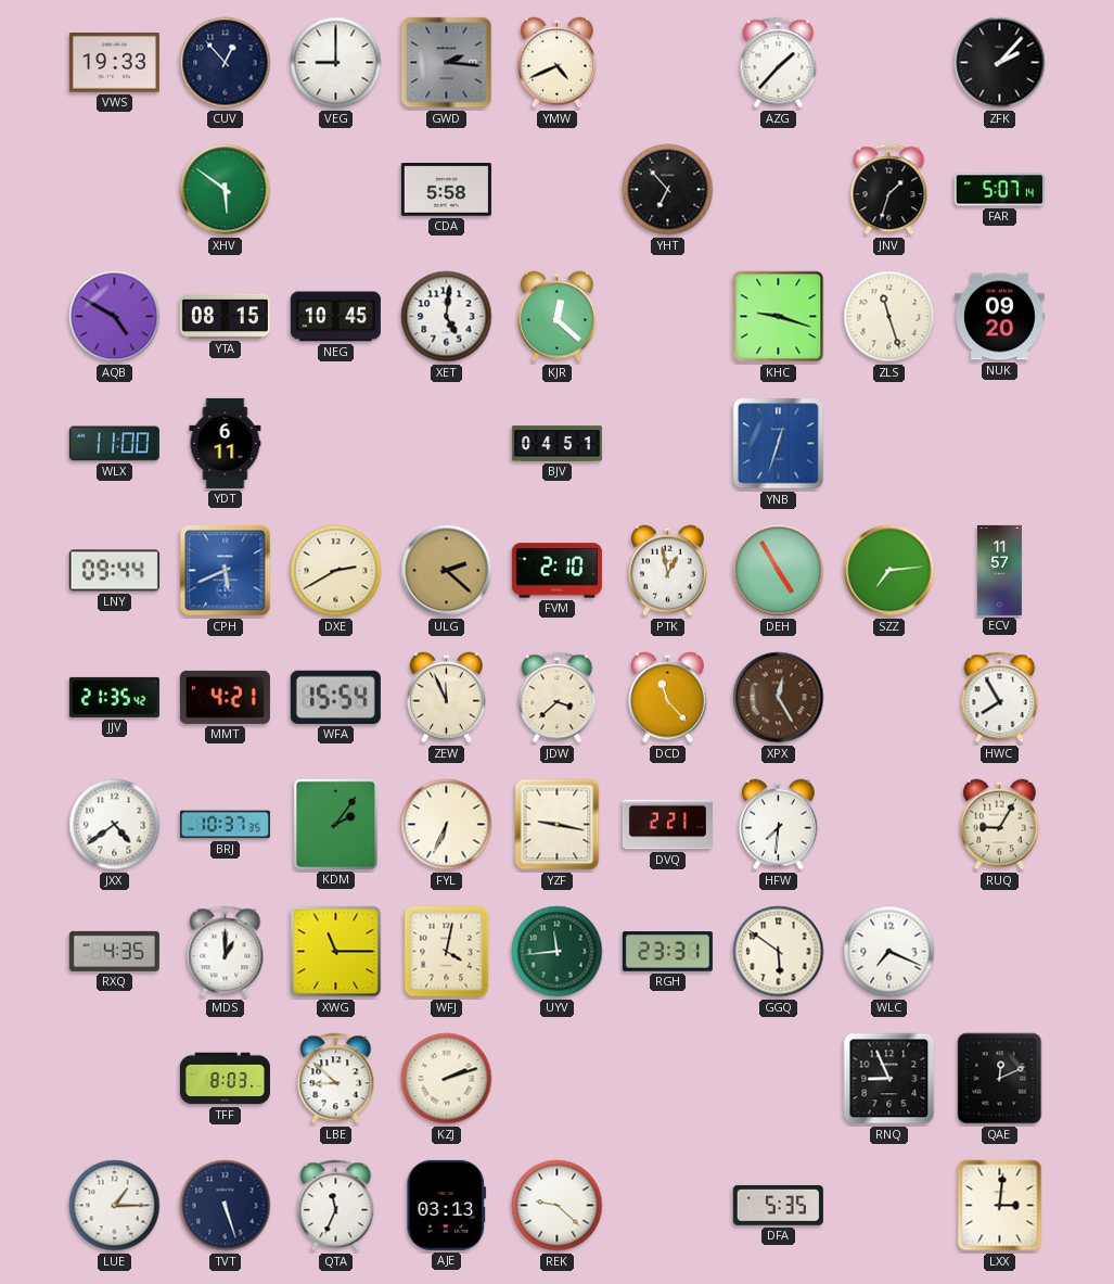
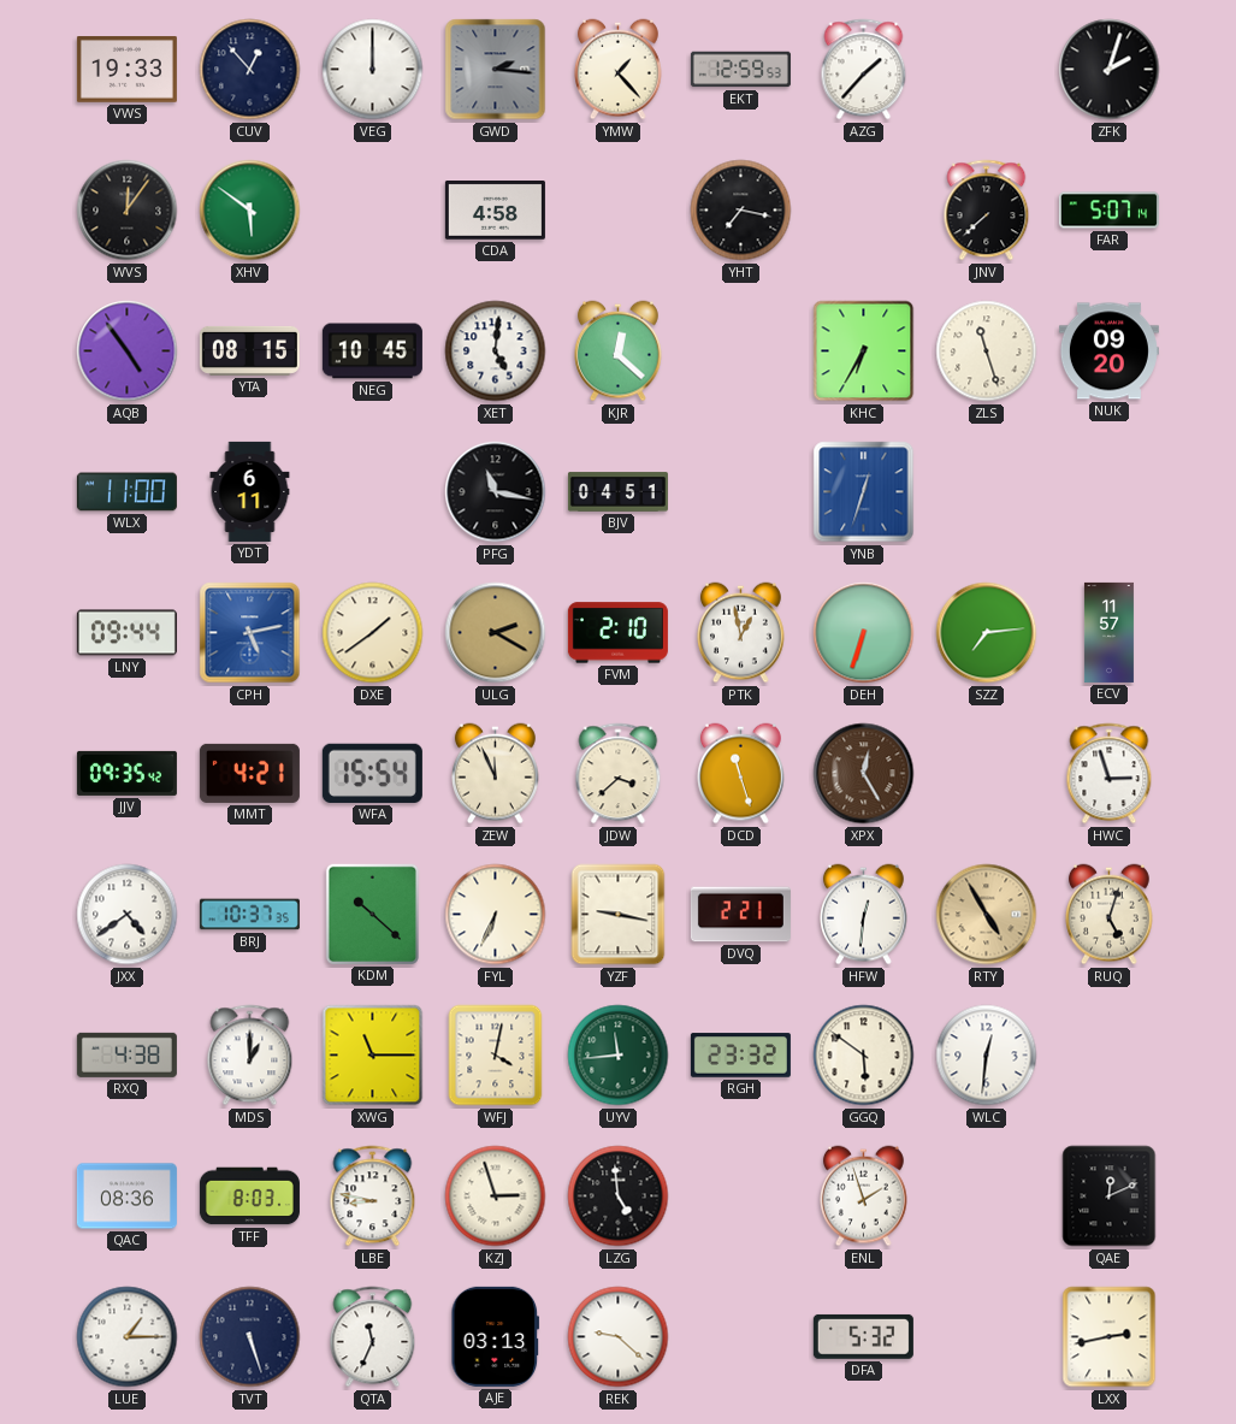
VEG: 9:00 -> 12:00 (373, 70)
YMW: 4:41 -> 1:23 (619, 70)
EKT: none -> 12:59 (740, 70)
ZFK: 2:07 -> 2:03 (1110, 70)
WVS: none -> 12:06 (128, 211)
CDA: 5:58 -> 4:58 (495, 211)
YHT: 6:53 -> 7:17 (741, 211)
JNV: 1:33 -> 7:38 (987, 211)
AQB: 4:50 -> 4:54 (128, 351)
KHC: 9:18 -> 6:35 (864, 351)
PFG: none -> 11:17 (496, 492)
CPH: 5:41 -> 5:13 (250, 633)
DXE: 2:40 -> 1:39 (373, 633)
ULG: 2:22 -> 2:20 (496, 633)
DEH: 4:55 -> 6:33 (864, 633)
JJV: 21:35 -> 09:35 (126, 773)
DCD: 11:23 -> 11:27 (741, 774)
HWC: 7:55 -> 2:57 (1110, 774)
KDM: 2:06 -> 10:22 (372, 914)
HFW: 7:31 -> 12:31 (864, 915)
RTY: none -> 4:55 (987, 915)
RUQ: 9:05 -> 5:03 (1110, 915)
RXQ: 4:35 -> 4:38 (126, 1054)
RGH: 23:31 -> 23:32 (740, 1056)
WLC: 7:19 -> 12:31 (987, 1056)
QAC: none -> 08:36 (126, 1196)
LBE: 8:52 -> 8:47 (373, 1196)
KZJ: 2:12 -> 2:57 (496, 1196)
LZG: none -> 4:59 (619, 1196)
ENL: none -> 1:57 (864, 1196)
RNQ: 8:56 -> none (889, 1079)
DFA: 5:35 -> 5:32 (863, 1336)
LXX: 3:01 -> 2:43 (1110, 1337)
